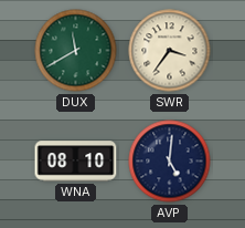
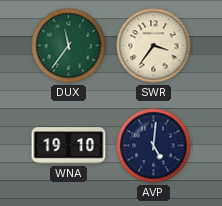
DUX: 11:40 -> 11:36 (69, 46)
WNA: 08:10 -> 19:10 (69, 146)
